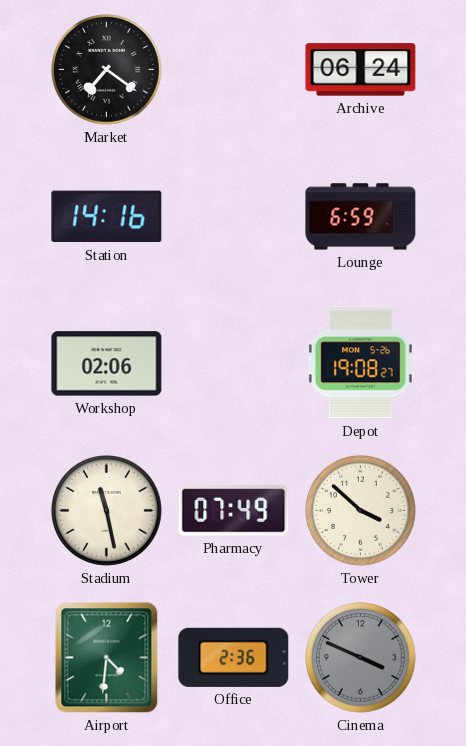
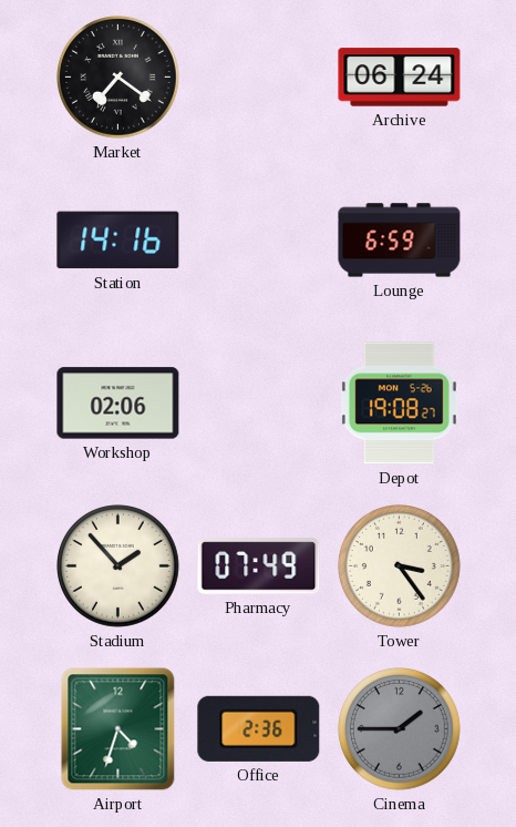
Stadium: 11:28 -> 1:53 (118, 566)
Tower: 3:52 -> 3:24 (400, 566)
Airport: 4:31 -> 4:33 (118, 729)
Cinema: 3:49 -> 1:45 (400, 729)
